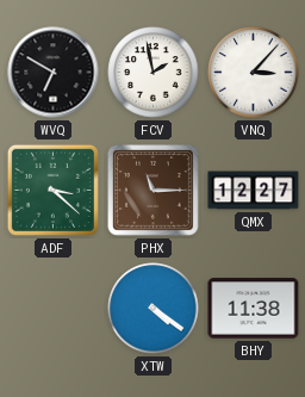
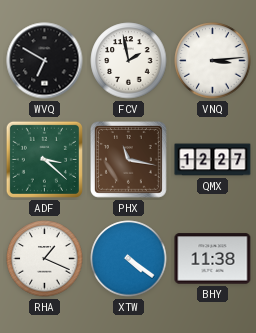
VNQ: 3:07 -> 3:14 (213, 61)
PHX: 11:15 -> 11:17 (129, 160)
RHA: none -> 1:19 (45, 259)
